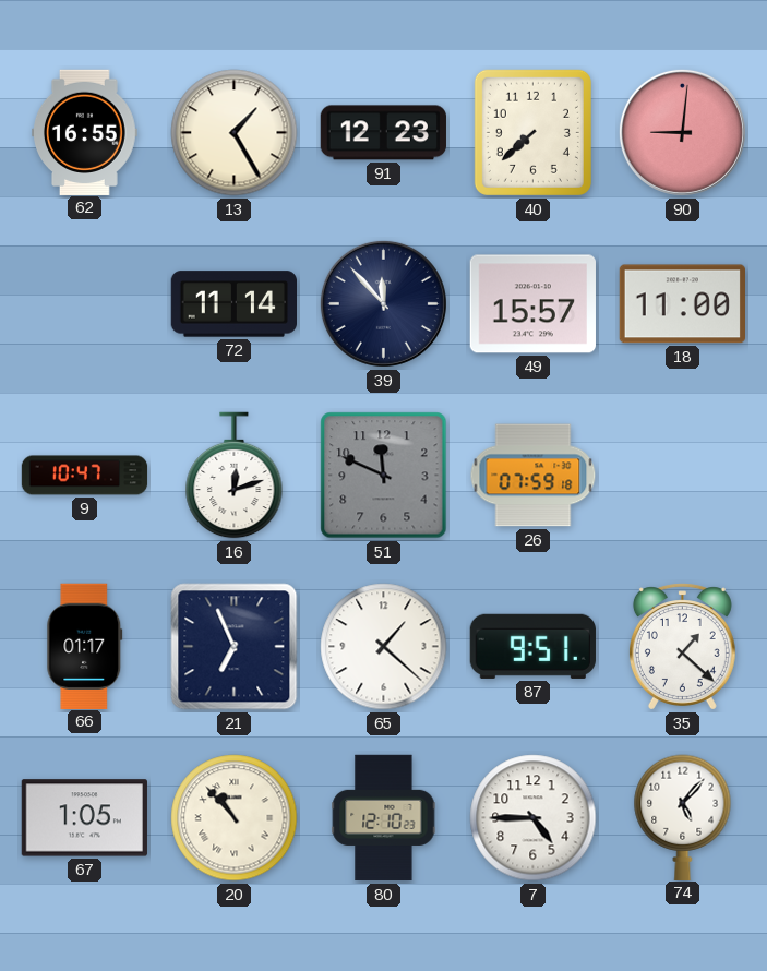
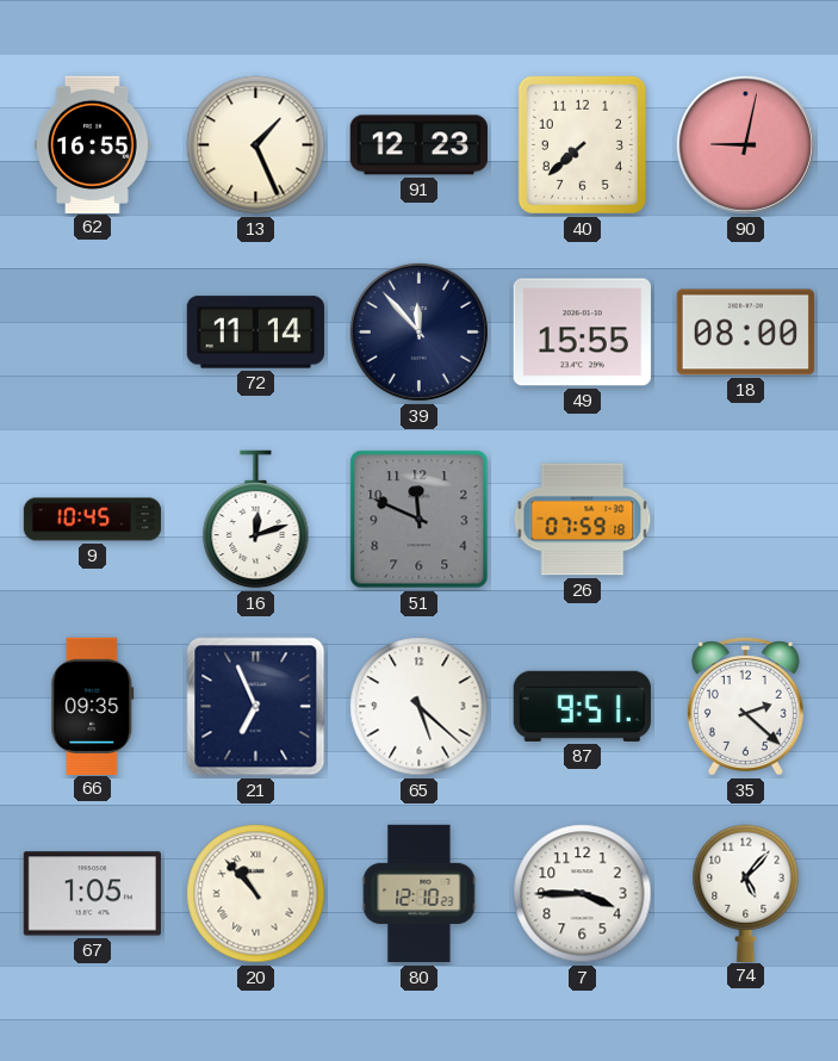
13: 1:25 -> 1:26 (256, 145)
90: 9:01 -> 9:02 (745, 144)
49: 15:57 -> 15:55 (582, 333)
18: 11:00 -> 08:00 (745, 333)
9: 10:47 -> 10:45 (93, 520)
66: 01:17 -> 09:35 (93, 706)
65: 1:22 -> 5:22 (420, 707)
35: 1:22 -> 2:22 (745, 707)
7: 4:45 -> 3:45 (583, 894)
